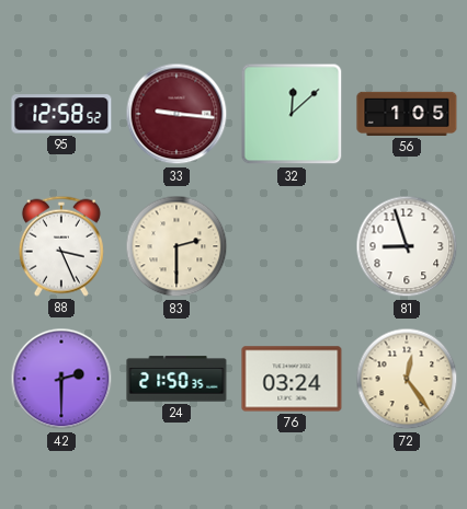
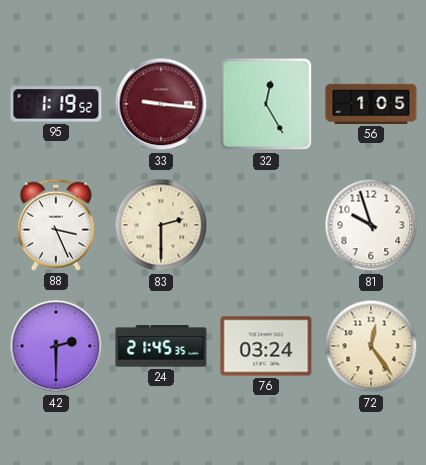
95: 12:58 -> 1:19 (56, 104)
32: 12:08 -> 12:25 (266, 104)
81: 8:57 -> 9:57 (371, 225)
24: 21:50 -> 21:45 (161, 346)
